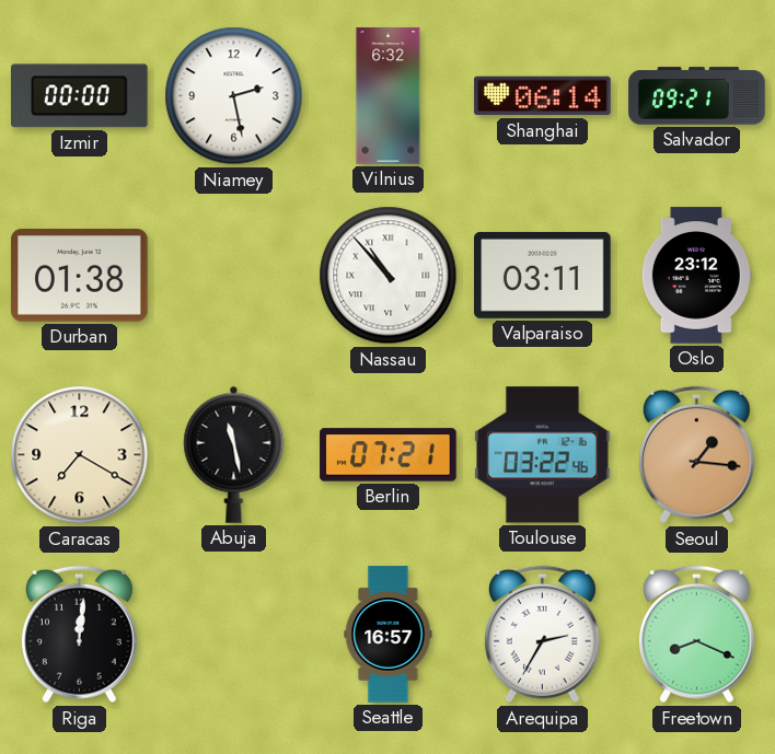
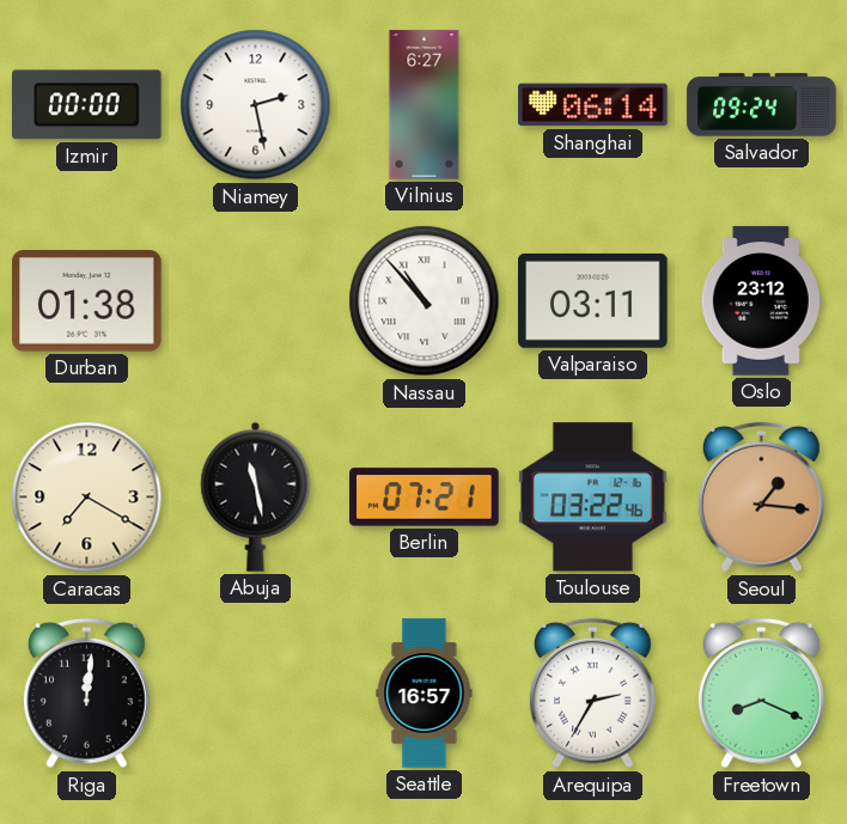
Vilnius: 6:32 -> 6:27 (425, 105)
Salvador: 09:21 -> 09:24 (762, 105)
